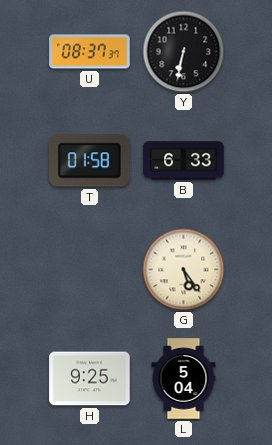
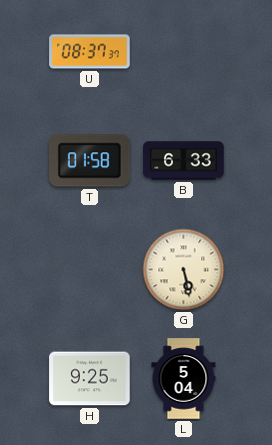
Y: 6:32 -> none (184, 52)
G: 5:24 -> 5:28 (184, 270)
